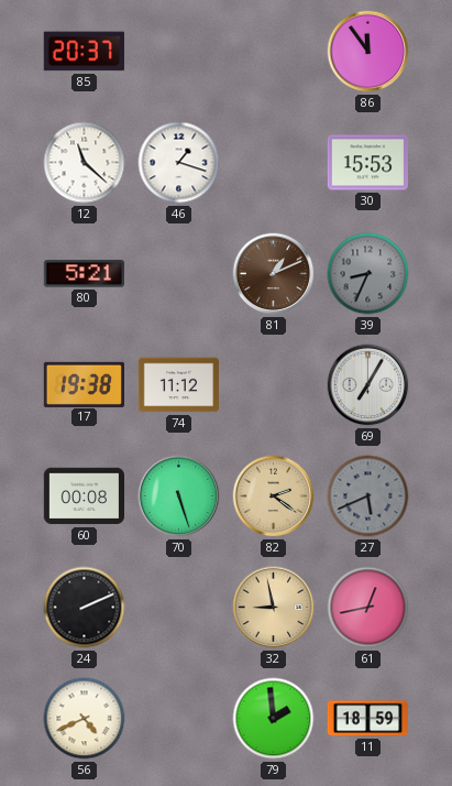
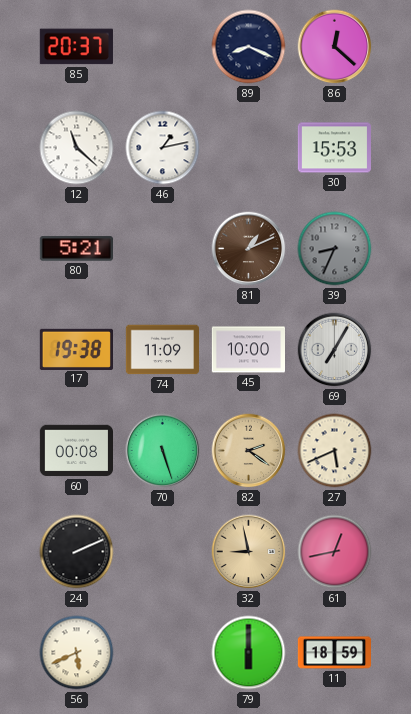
89: none -> 8:19 (249, 47)
86: 11:54 -> 12:22 (335, 47)
46: 1:18 -> 1:13 (163, 148)
74: 11:12 -> 11:09 (162, 350)
45: none -> 10:00 (248, 350)
27 dial: grey -> cream (335, 451)
56: 4:41 -> 5:41 (77, 653)
79: 1:59 -> 6:00 (249, 653)
